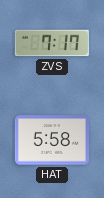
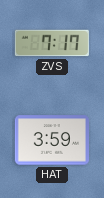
HAT: 5:58 -> 3:59 (51, 140)
